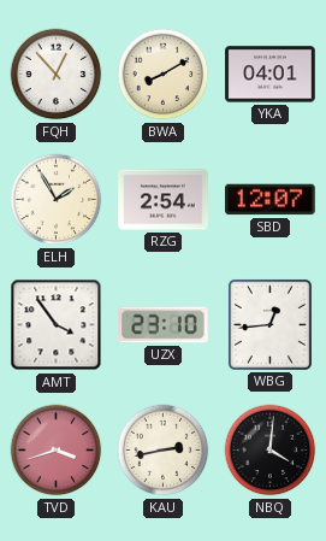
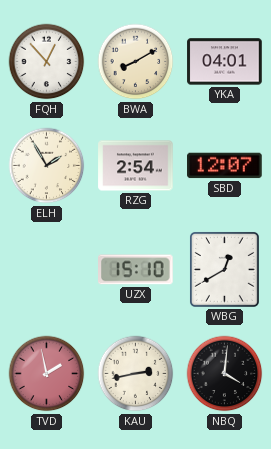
AMT: 3:54 -> none (57, 325)
UZX: 23:10 -> 15:10 (136, 270)
WBG: 12:44 -> 12:40 (224, 269)
TVD: 3:42 -> 1:58 (47, 374)
